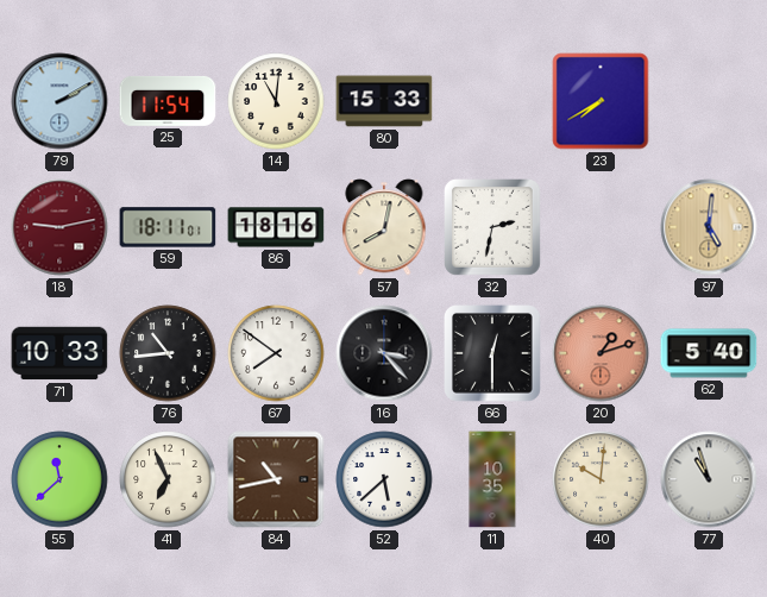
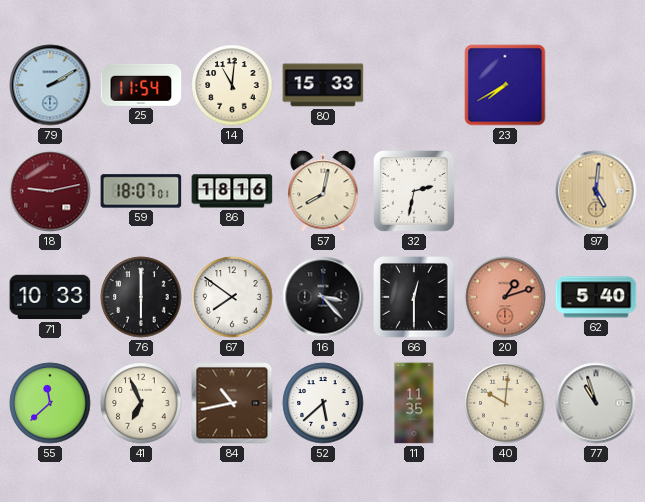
59: 18:11 -> 18:07 (141, 191)
76: 10:44 -> 6:00 (141, 297)
11: 10:35 -> 11:35 (414, 403)
